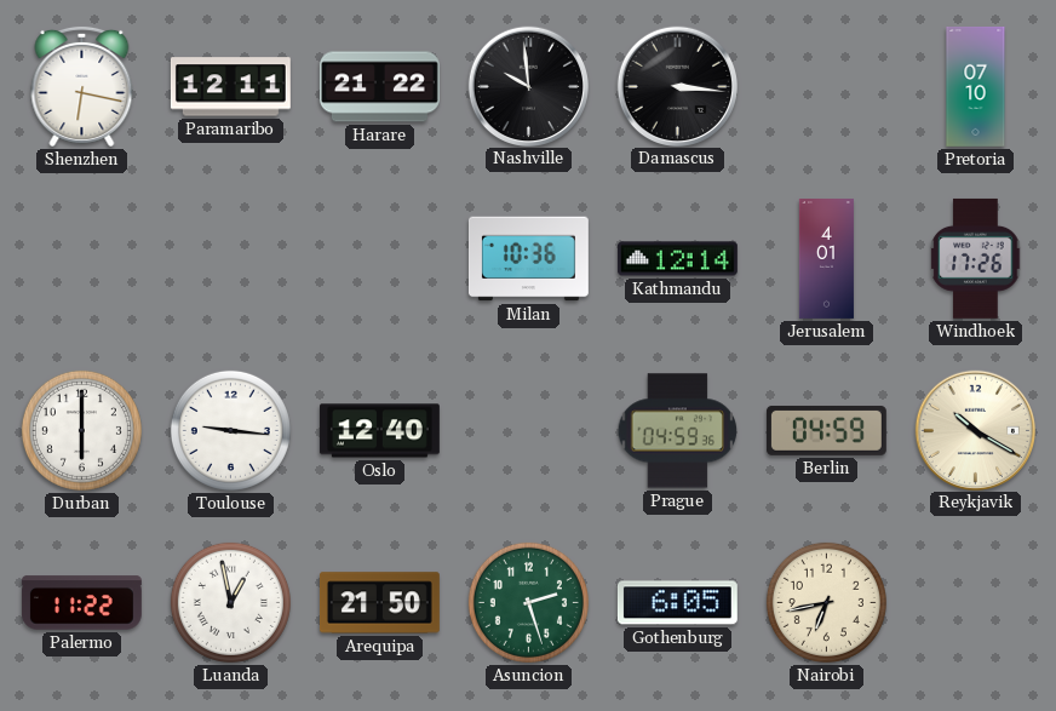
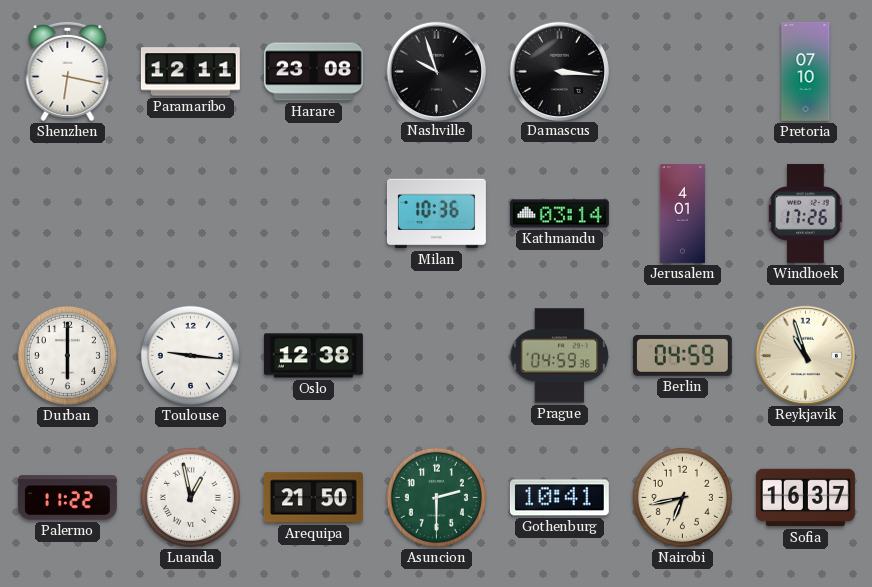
Harare: 21:22 -> 23:08 (313, 72)
Nashville: 9:59 -> 9:57 (436, 71)
Kathmandu: 12:14 -> 03:14 (559, 214)
Oslo: 12:40 -> 12:38 (313, 356)
Reykjavik: 10:20 -> 10:57 (805, 355)
Asuncion: 2:27 -> 2:30 (436, 497)
Gothenburg: 6:05 -> 10:41 (559, 498)
Sofia: none -> 16:37 (805, 498)
